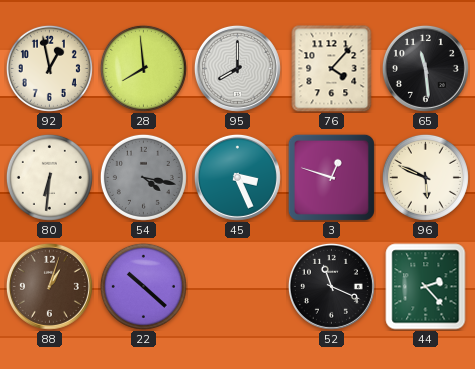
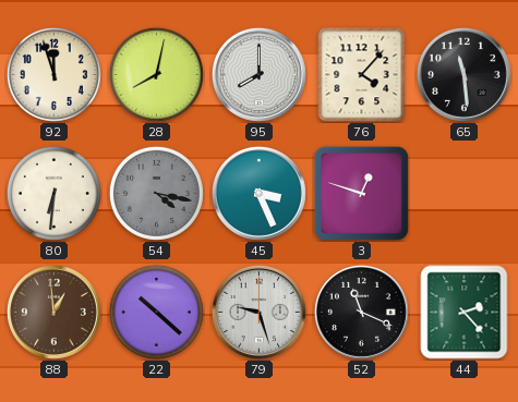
92: 12:58 -> 11:57 (53, 74)
28: 7:59 -> 8:02 (156, 74)
96: 5:49 -> none (425, 177)
88: 1:03 -> 12:59 (53, 312)
79: none -> 9:27 (258, 312)
